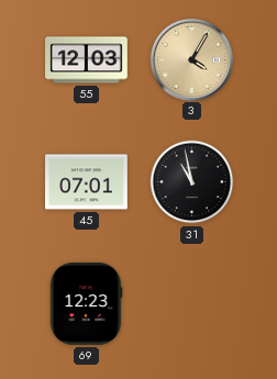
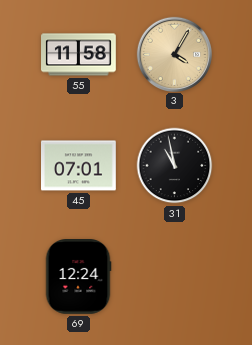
55: 12:03 -> 11:58 (79, 55)
69: 12:23 -> 12:24 (78, 277)
